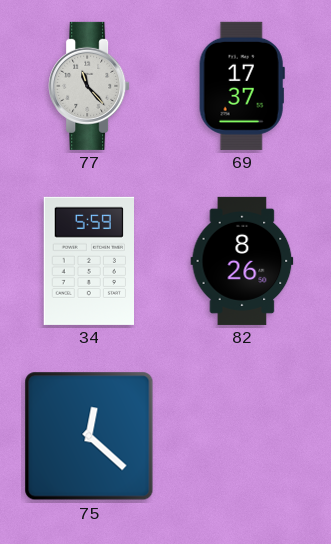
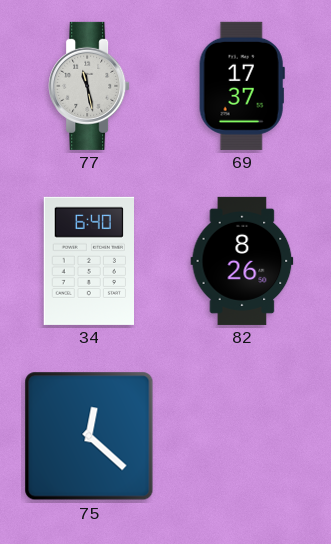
77: 11:23 -> 11:28 (89, 86)
34: 5:59 -> 6:40 (88, 261)
